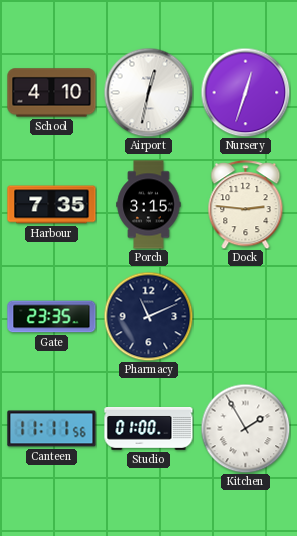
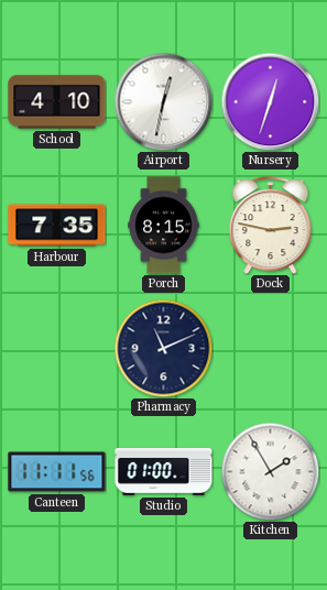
Porch: 3:15 -> 8:15 (164, 226)
Dock: 2:46 -> 2:47 (271, 226)
Gate: 23:35 -> none (52, 317)
